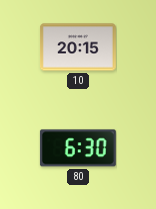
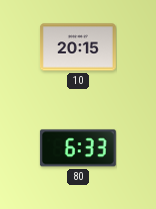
80: 6:30 -> 6:33 (78, 148)
